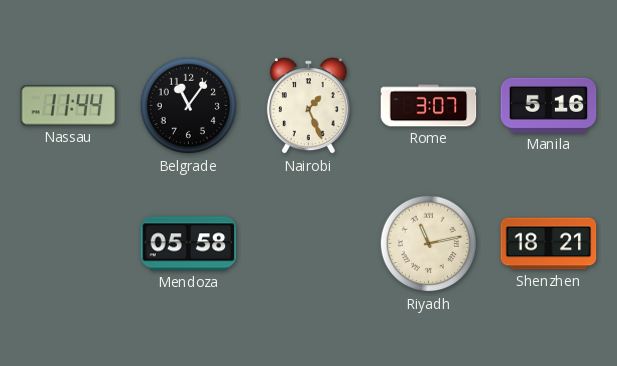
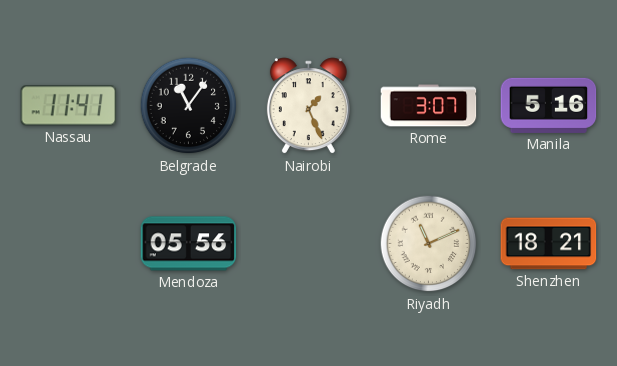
Nassau: 11:44 -> 11:41 (69, 106)
Mendoza: 05:58 -> 05:56 (189, 244)
Riyadh: 11:13 -> 11:11 (429, 244)
